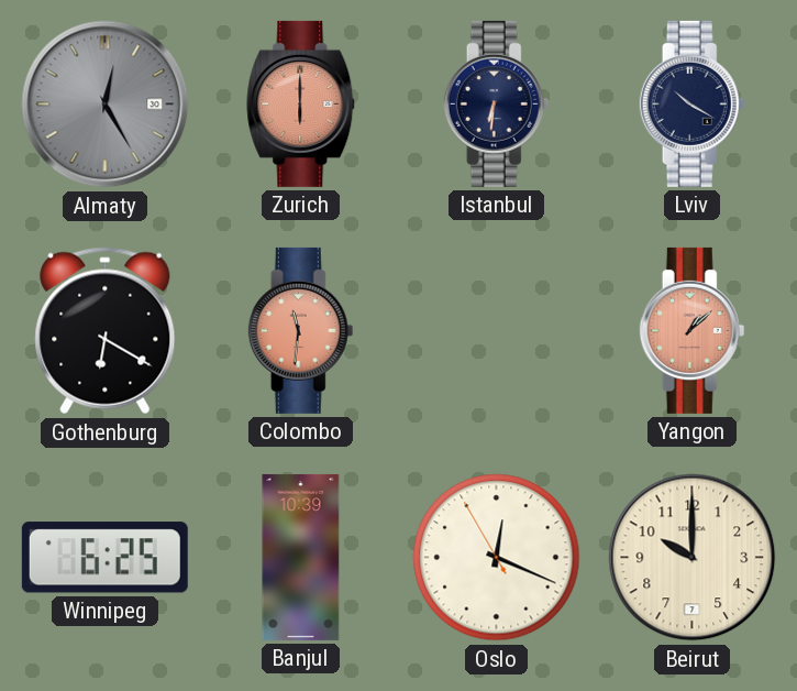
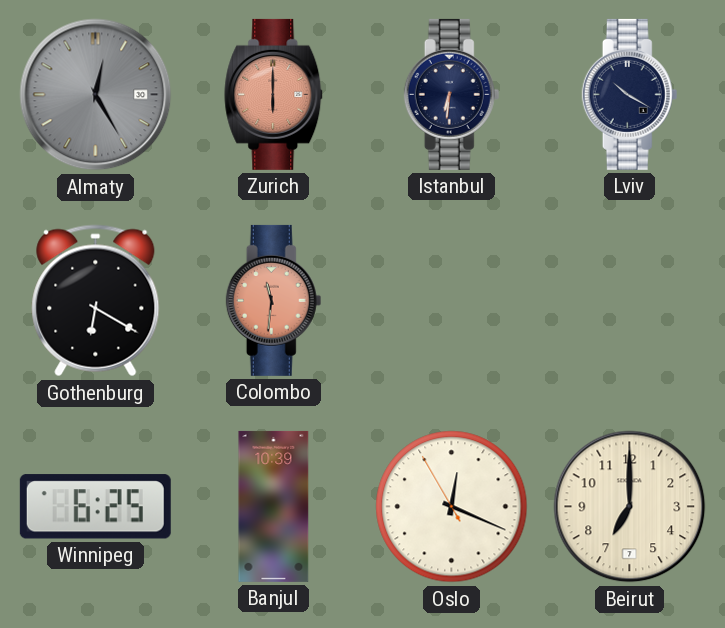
Yangon: 1:08 -> none (693, 330)
Beirut: 10:00 -> 7:00 (630, 507)
